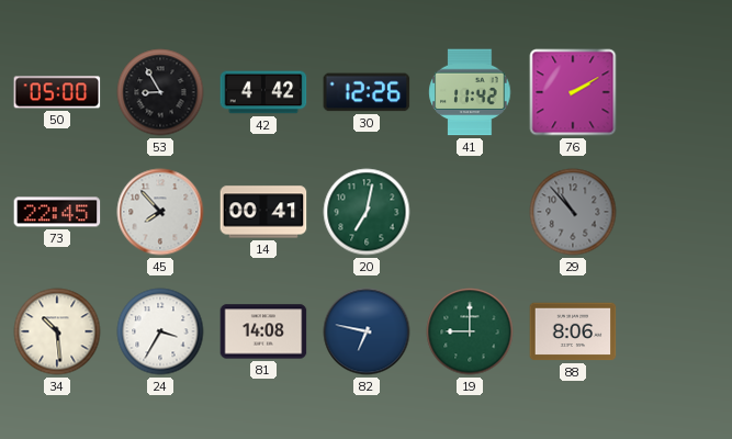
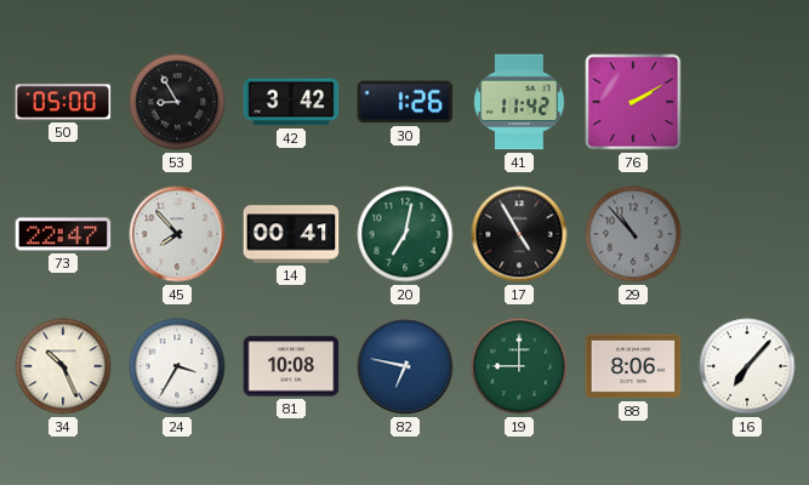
42: 4:42 -> 3:42 (291, 102)
30: 12:26 -> 1:26 (405, 102)
73: 22:45 -> 22:47 (63, 234)
17: none -> 4:55 (519, 234)
34: 10:29 -> 10:26 (63, 366)
81: 14:08 -> 10:08 (291, 366)
16: none -> 7:07 (747, 366)
